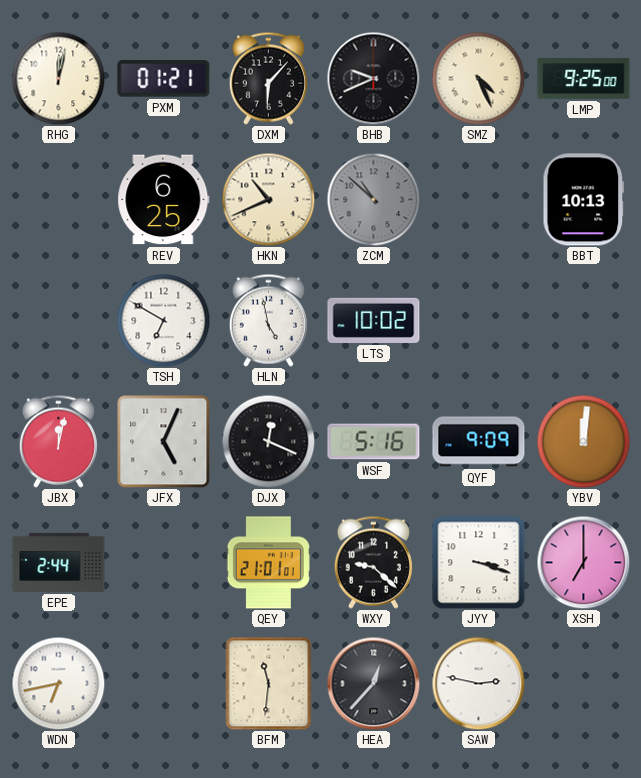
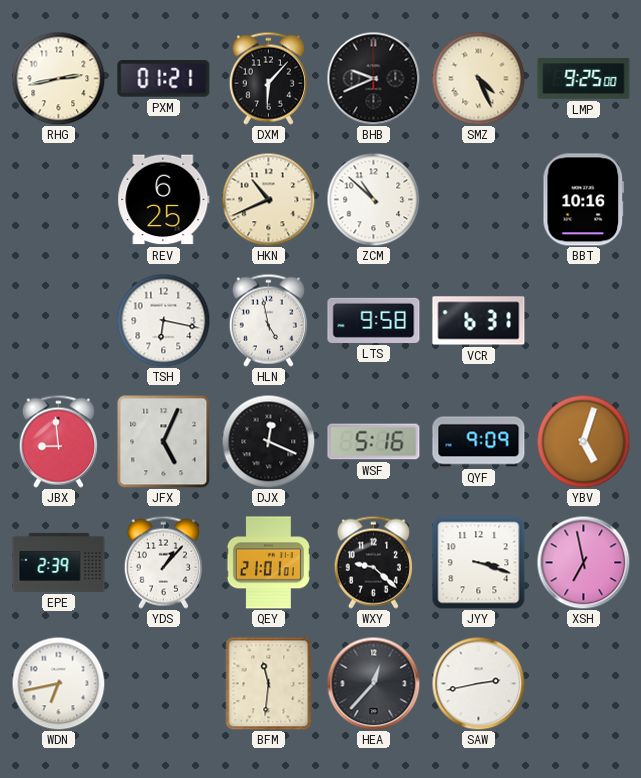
RHG: 12:02 -> 2:43 (58, 78)
ZCM dial: grey -> white (373, 199)
BBT: 10:13 -> 10:16 (583, 200)
TSH: 6:50 -> 6:17 (163, 320)
LTS: 10:02 -> 9:58 (374, 320)
VCR: none -> 6:31 (479, 321)
JBX: 12:02 -> 8:59 (58, 441)
YBV: 12:01 -> 5:03 (583, 441)
EPE: 2:44 -> 2:39 (59, 562)
YDS: none -> 1:07 (163, 562)
XSH: 7:00 -> 6:58 (583, 562)
SAW: 2:47 -> 2:43 (478, 683)
